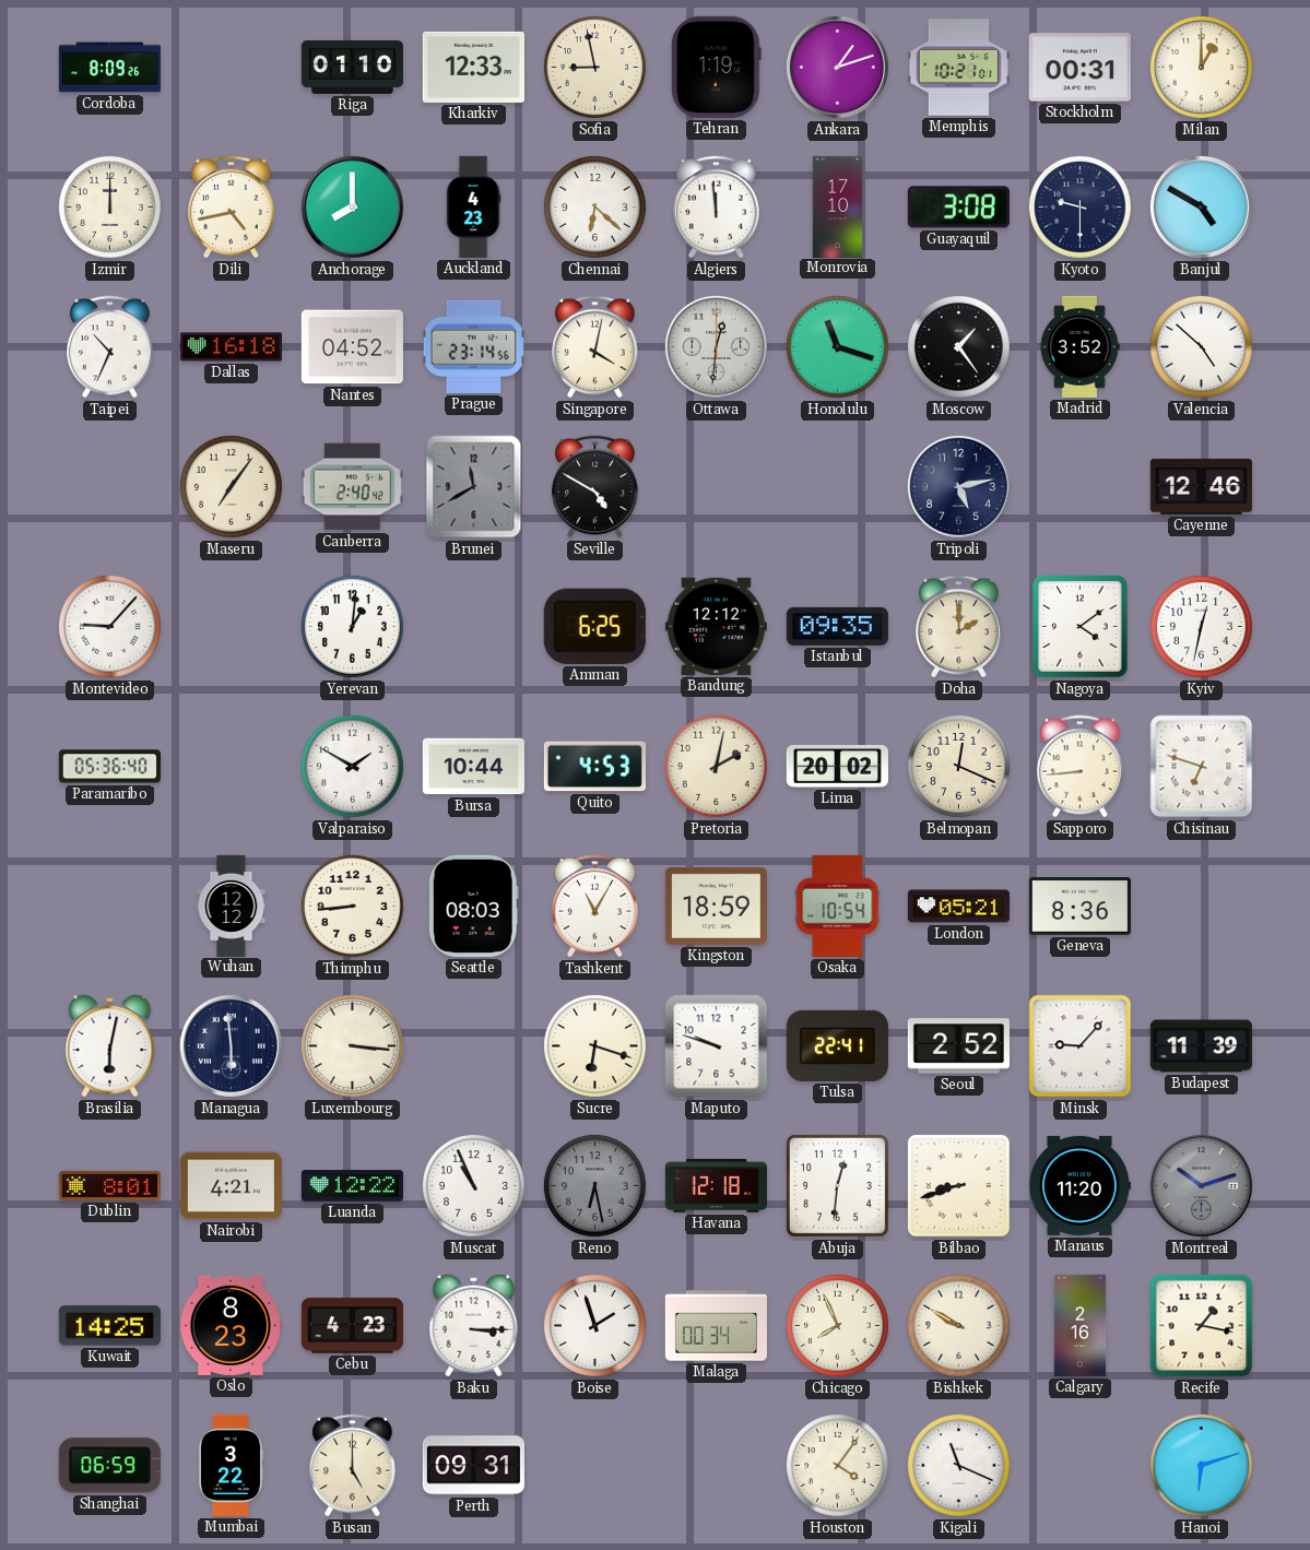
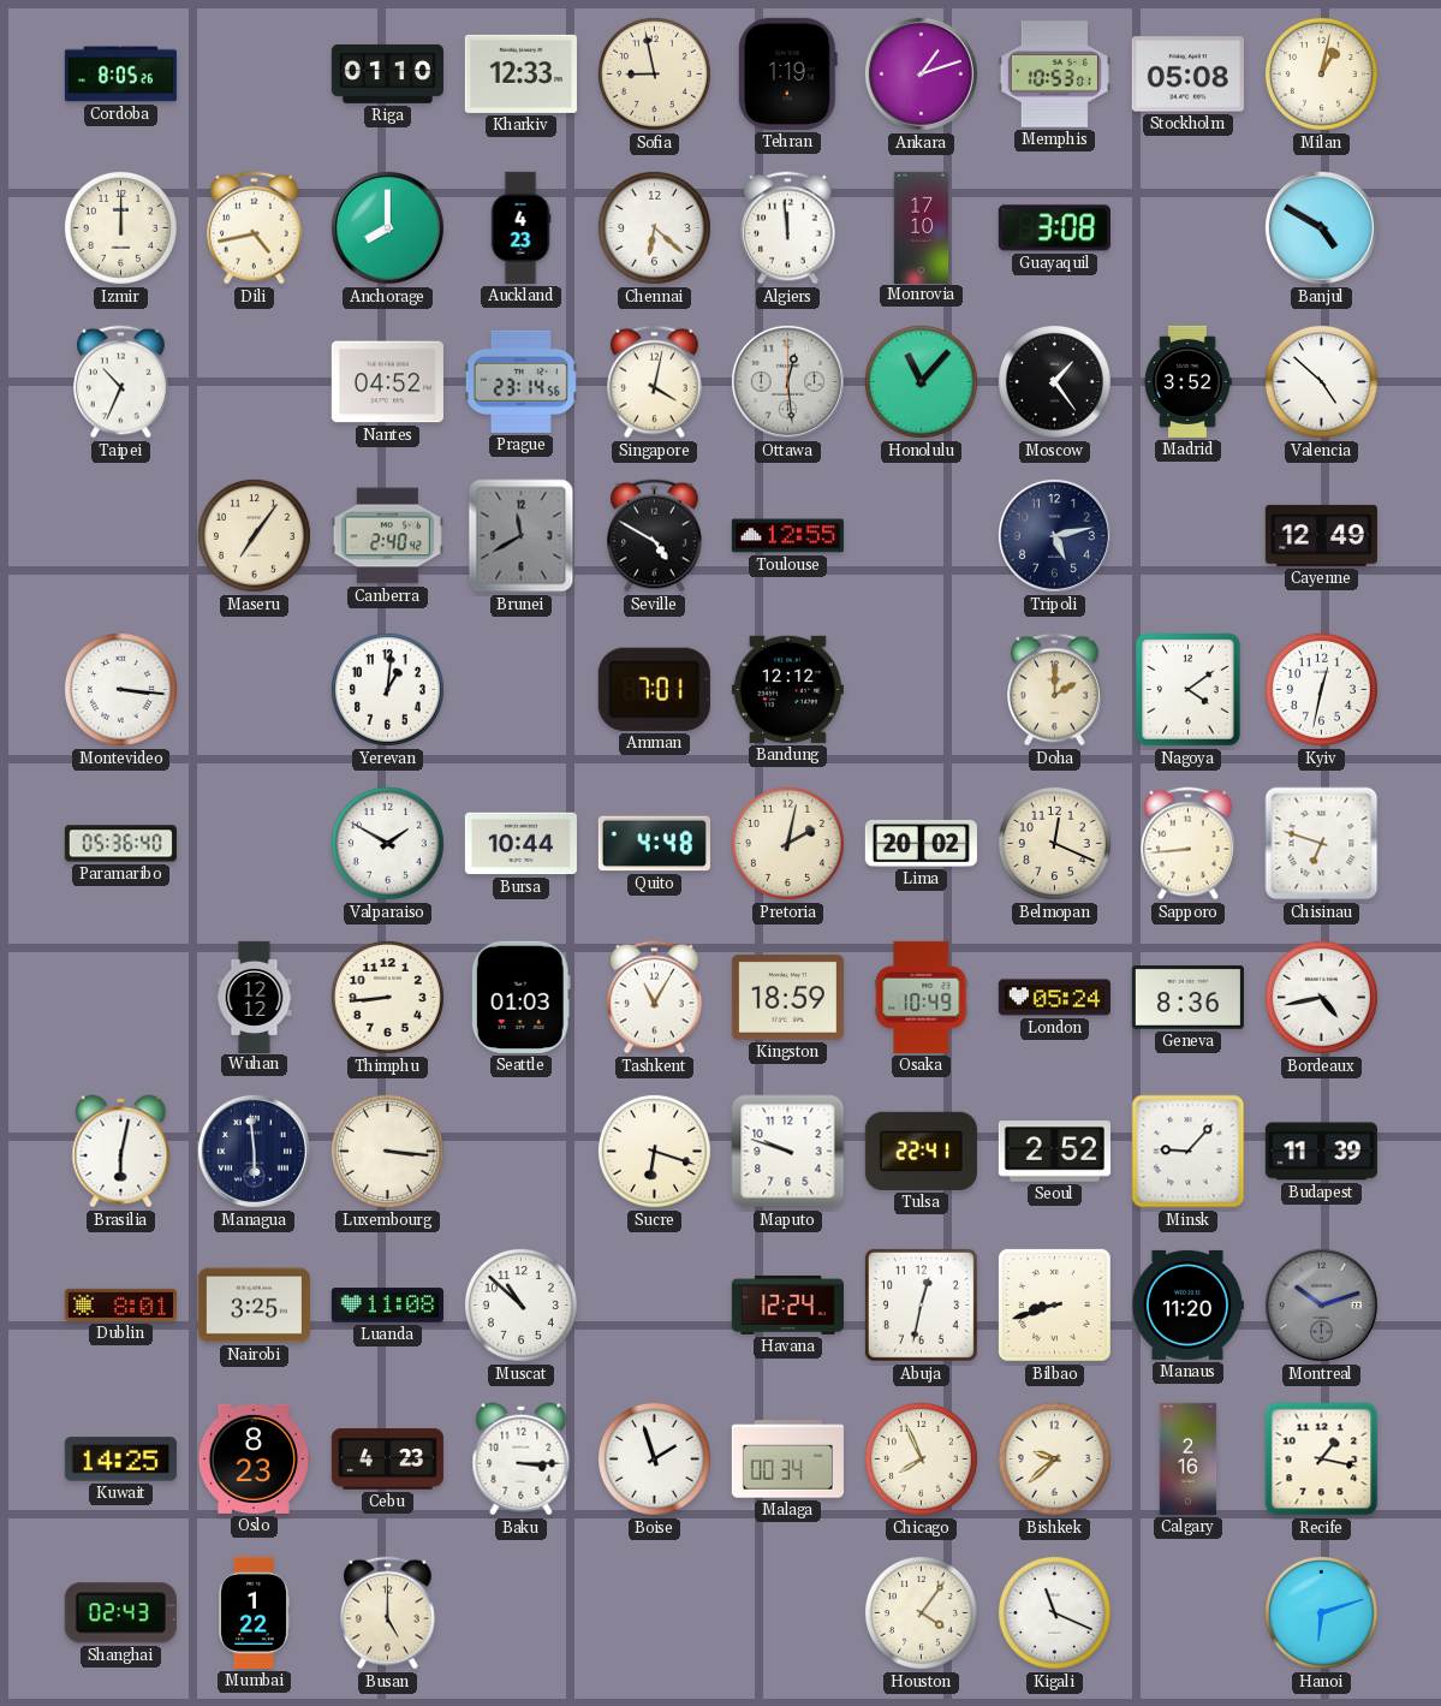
Cordoba: 8:09 -> 8:05 (120, 75)
Memphis: 10:21 -> 10:53 (1054, 75)
Stockholm: 00:31 -> 05:08 (1187, 75)
Milan: 1:00 -> 1:02 (1321, 73)
Kyoto: 9:30 -> none (1079, 206)
Dallas: 16:18 -> none (231, 347)
Ottawa: 12:31 -> 12:29 (787, 381)
Honolulu: 11:18 -> 11:07 (921, 381)
Toulouse: none -> 12:55 (787, 536)
Cayenne: 12:46 -> 12:49 (1321, 535)
Montevideo: 9:07 -> 3:16 (120, 689)
Amman: 6:25 -> 7:01 (654, 689)
Istanbul: 09:35 -> none (837, 626)
Quito: 4:53 -> 4:48 (654, 844)
Seattle: 08:03 -> 01:03 (520, 997)
Osaka: 10:54 -> 10:49 (922, 997)
London: 05:21 -> 05:24 (1054, 998)
Bordeaux: none -> 4:43 (1321, 997)
Nairobi: 4:21 -> 3:25 (254, 1306)
Luanda: 12:22 -> 11:08 (387, 1306)
Muscat: 10:56 -> 10:52 (520, 1304)
Reno: 6:28 -> none (594, 1185)
Havana: 12:18 -> 12:24 (787, 1304)
Abuja: 12:31 -> 12:32 (921, 1304)
Bishkek: 9:50 -> 9:38 (1054, 1458)
Shanghai: 06:59 -> 02:43 (120, 1613)
Mumbai: 3:22 -> 1:22 (254, 1612)
Perth: 09:31 -> none (473, 1466)
